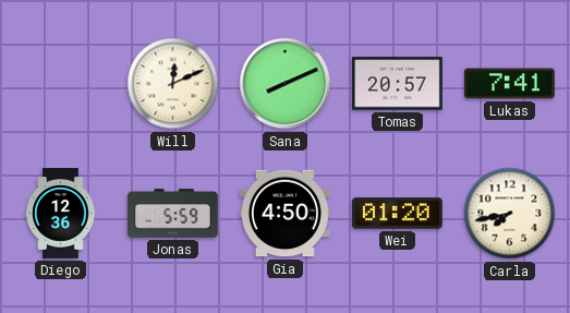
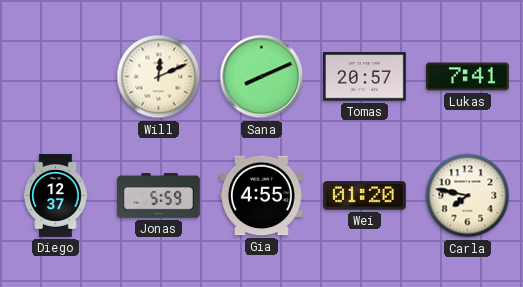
Diego: 12:36 -> 12:37 (56, 196)
Gia: 4:50 -> 4:55 (261, 196)
Carla: 7:43 -> 7:47 (468, 196)
